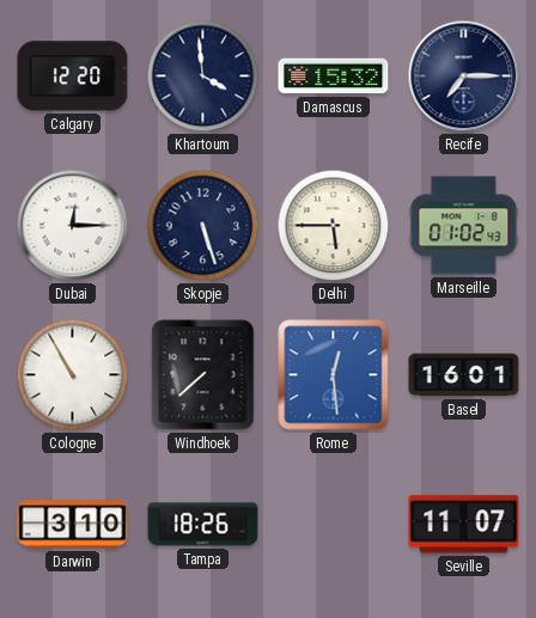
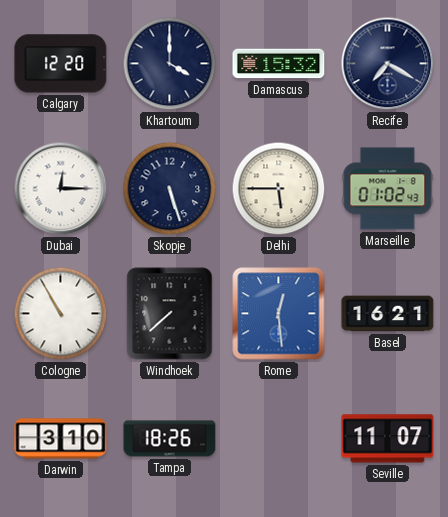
Khartoum: 3:59 -> 4:00 (170, 64)
Recife: 7:15 -> 7:20 (388, 64)
Basel: 16:01 -> 16:21 (388, 314)
